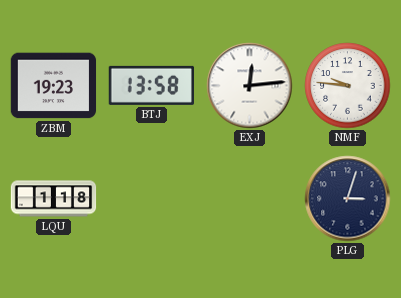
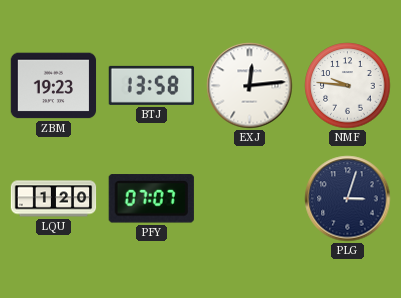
LQU: 1:18 -> 1:20 (54, 199)
PFY: none -> 07:07 (151, 199)
